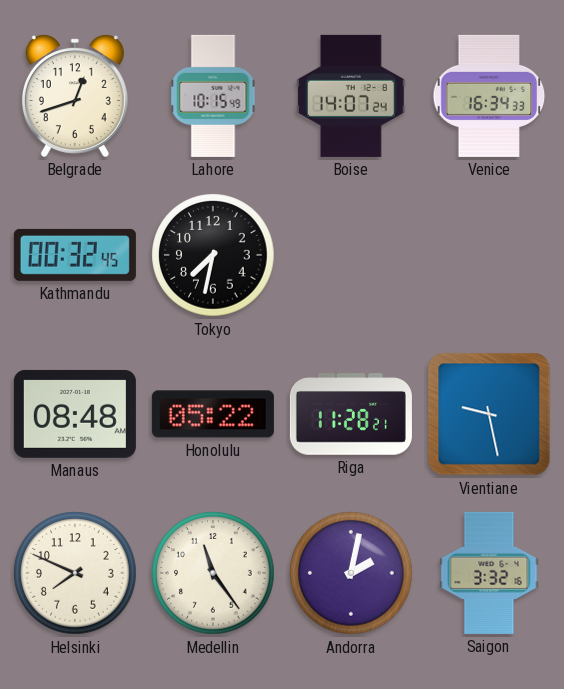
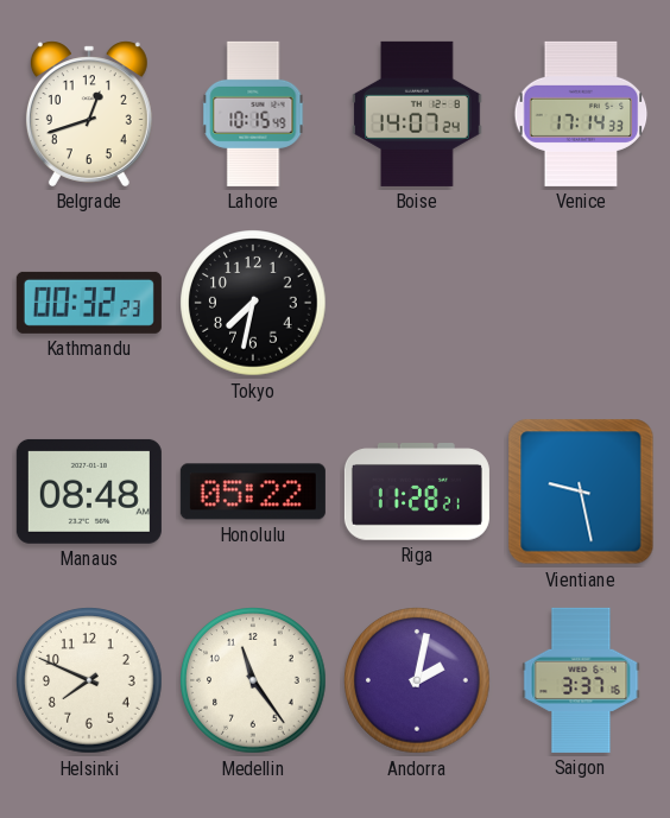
Venice: 16:34 -> 17:14 (581, 114)
Kathmandu: 00:32:45 -> 00:32:23 (89, 303)
Saigon: 3:32 -> 3:37 (581, 680)
